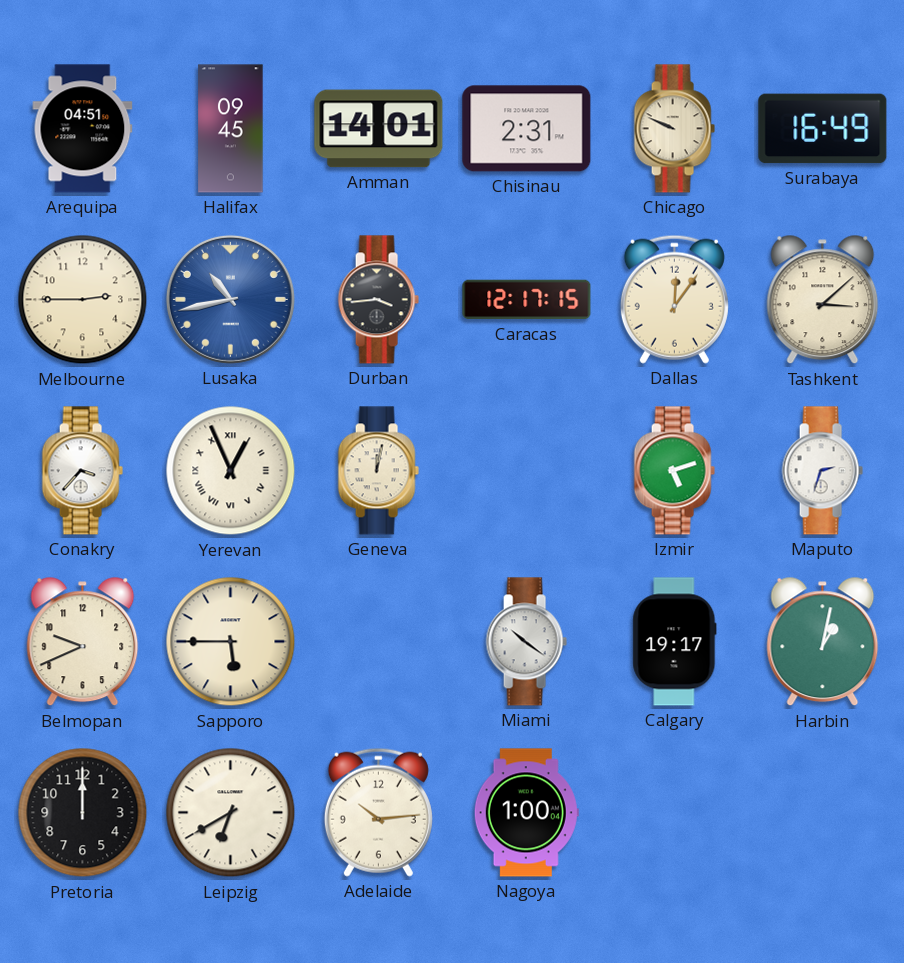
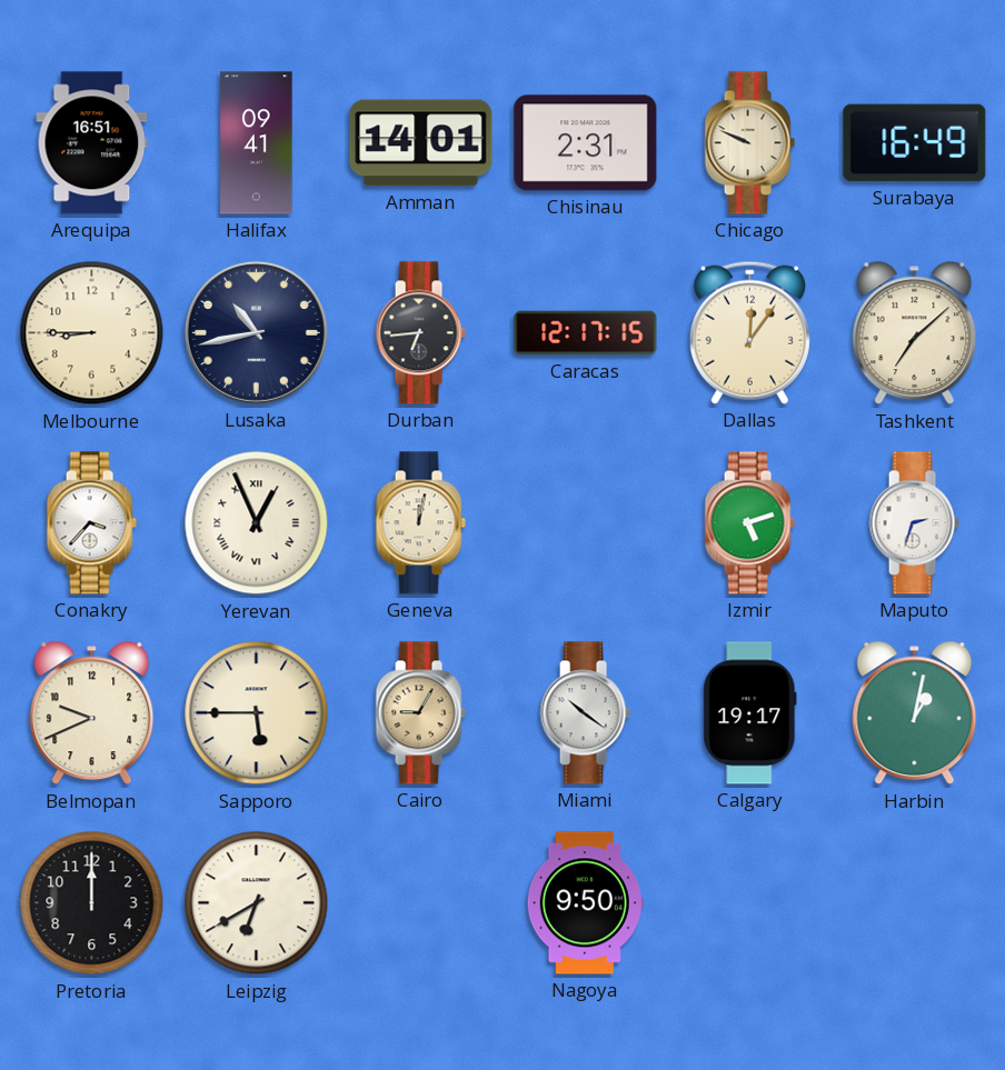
Arequipa: 04:51 -> 16:51 (92, 143)
Halifax: 09:45 -> 09:41 (257, 143)
Melbourne: 2:45 -> 8:45 (92, 333)
Lusaka dial: blue -> navy (256, 332)
Durban: 3:44 -> 6:44 (420, 333)
Tashkent: 3:08 -> 7:08 (915, 333)
Cairo: none -> 9:05 (420, 713)
Adelaide: 10:14 -> none (378, 812)
Nagoya: 1:00 -> 9:50 (585, 903)
